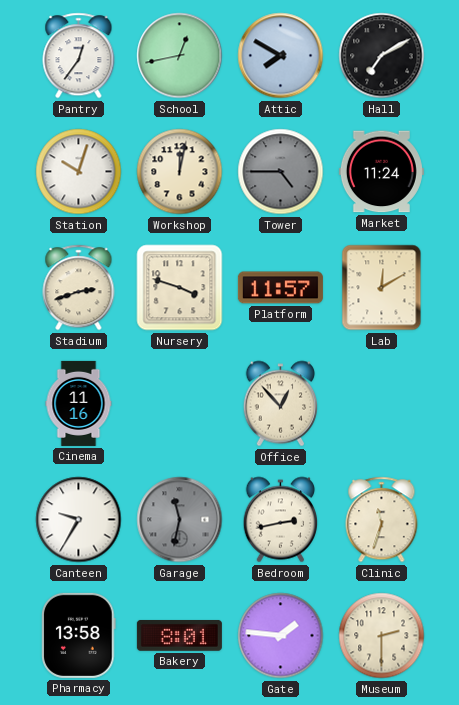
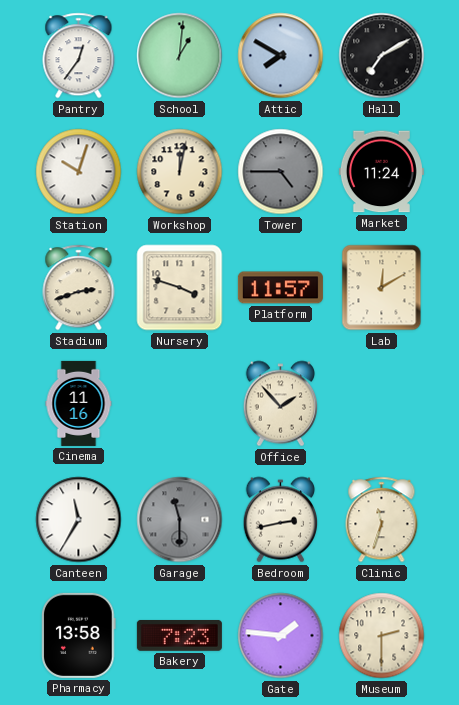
School: 12:43 -> 1:01 (180, 56)
Office: 12:53 -> 1:53 (280, 404)
Canteen: 9:35 -> 11:35 (79, 520)
Garage: 11:32 -> 11:30 (180, 520)
Bakery: 8:01 -> 7:23 (179, 635)
